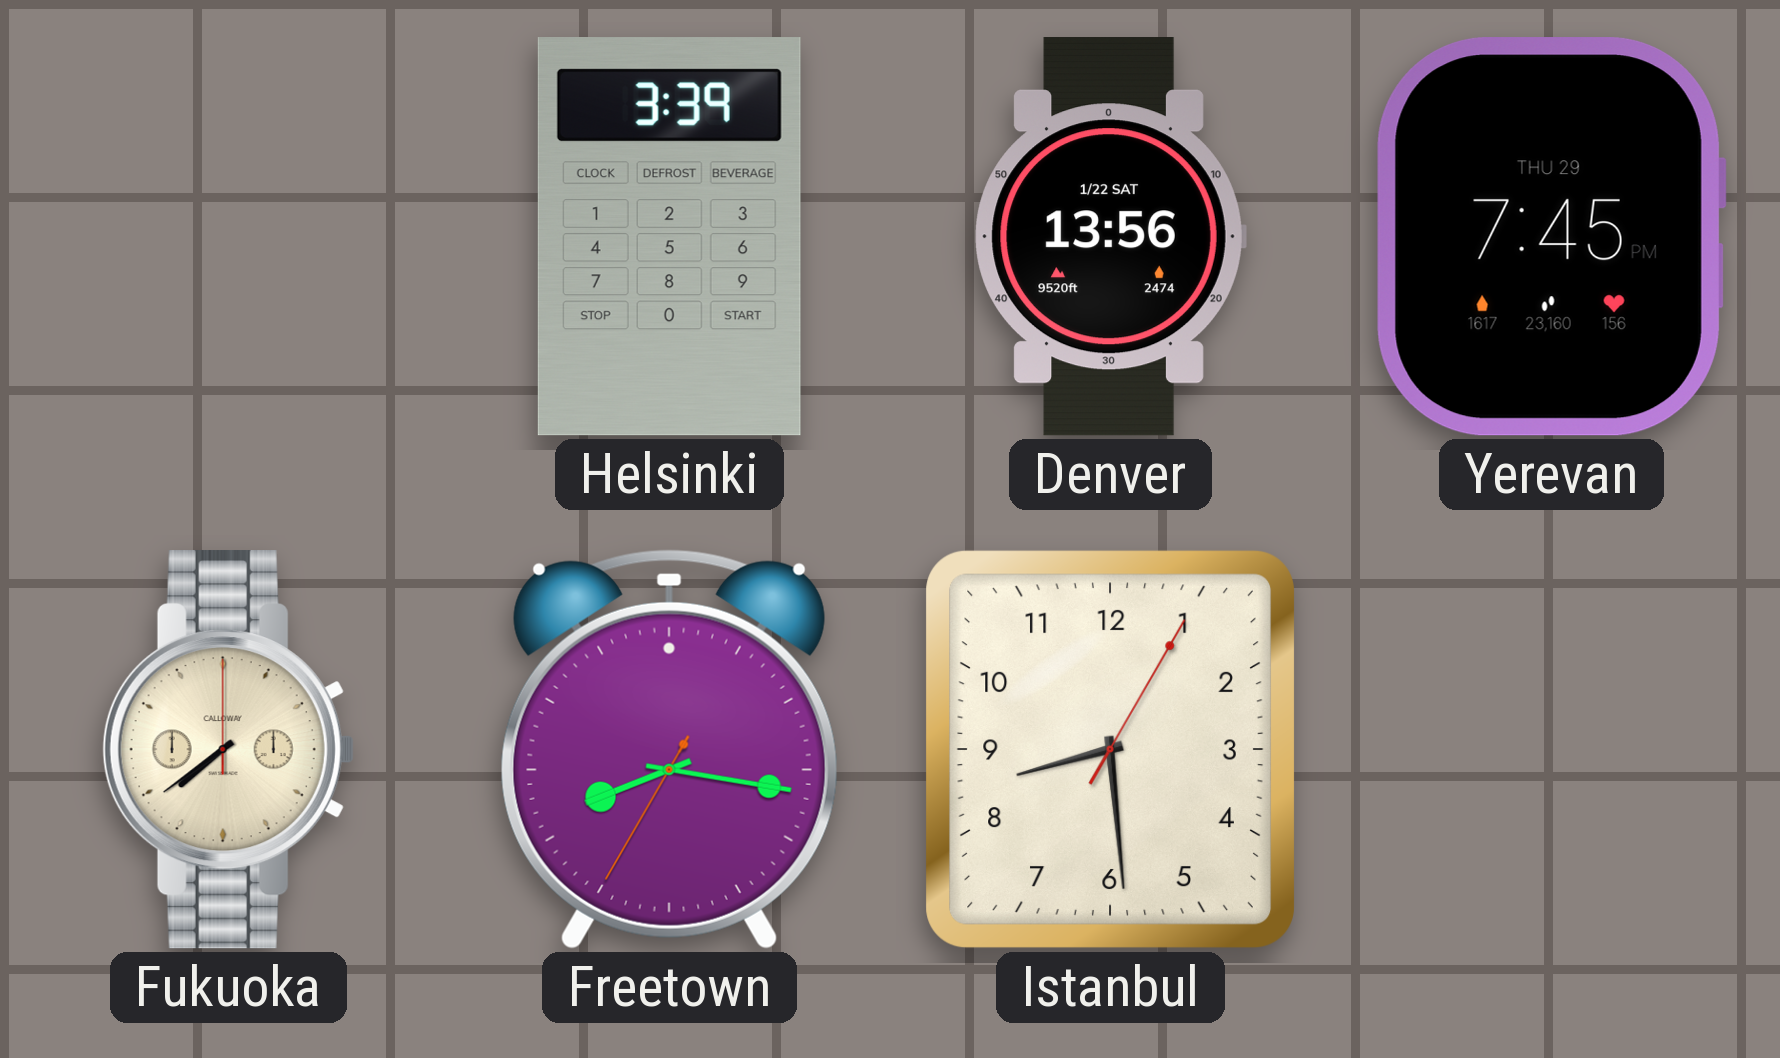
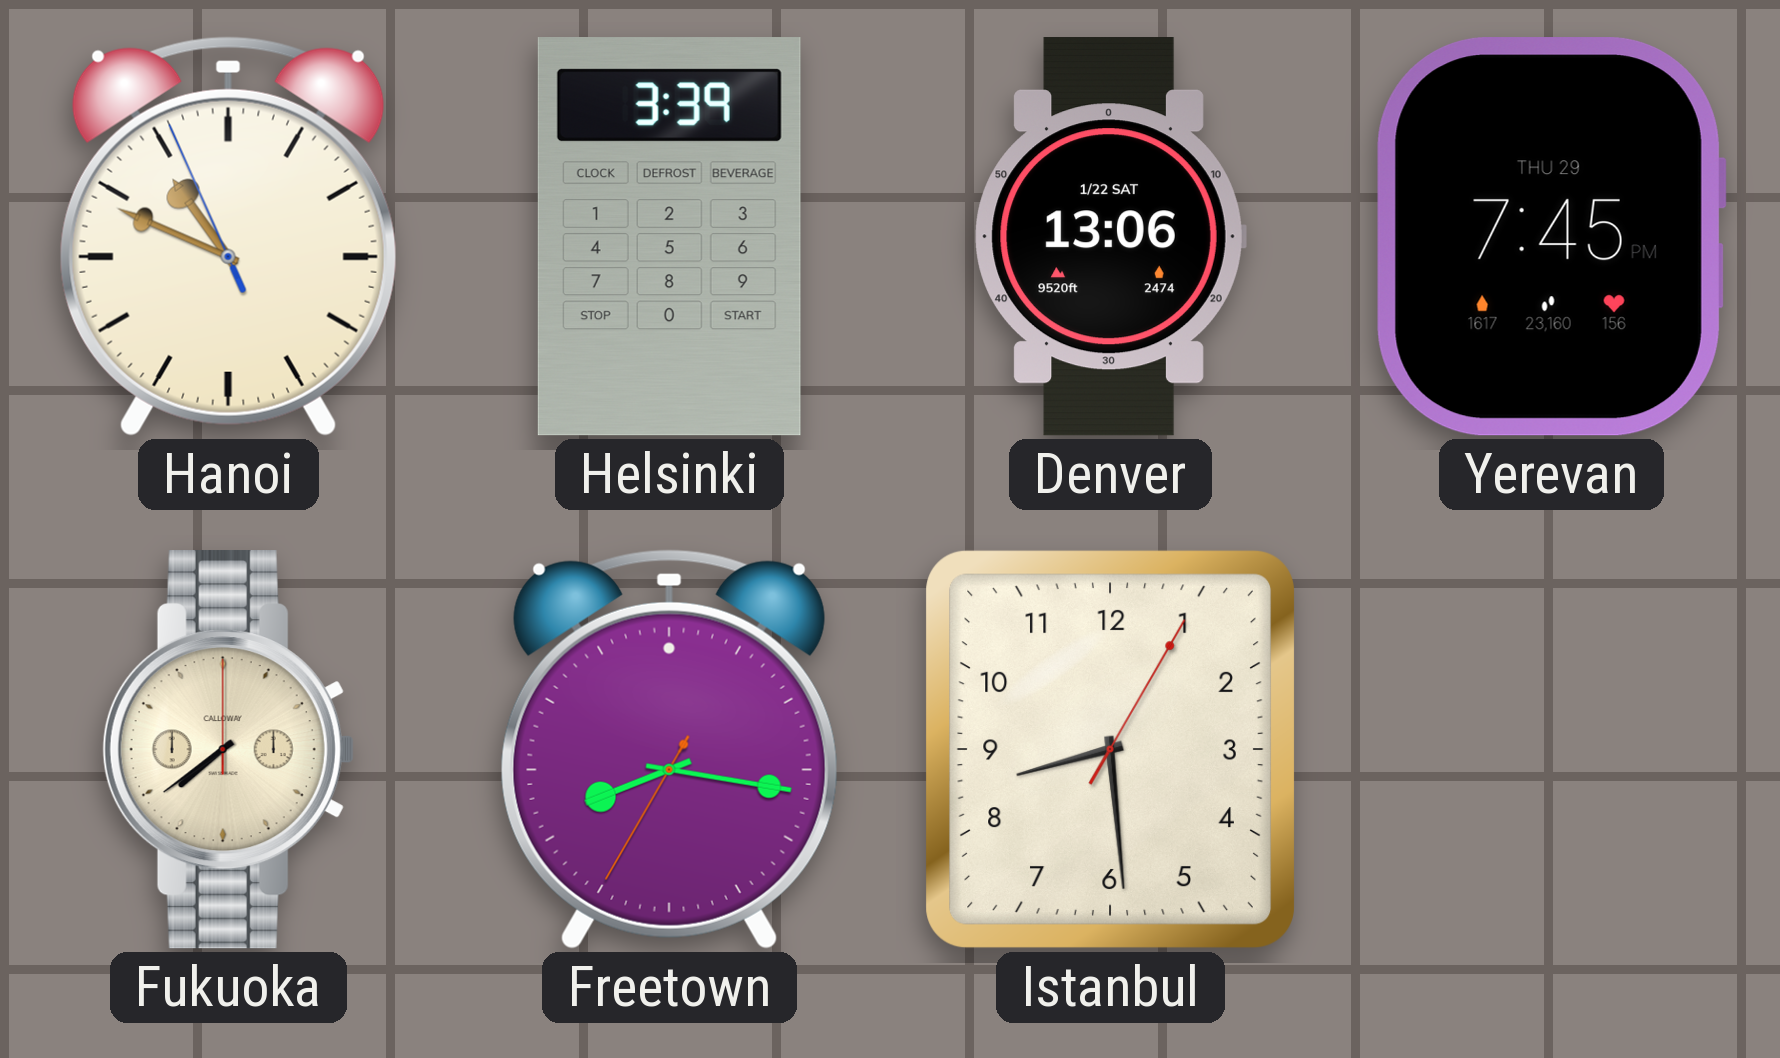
Hanoi: none -> 10:48 (228, 236)
Denver: 13:56 -> 13:06 (1110, 237)
